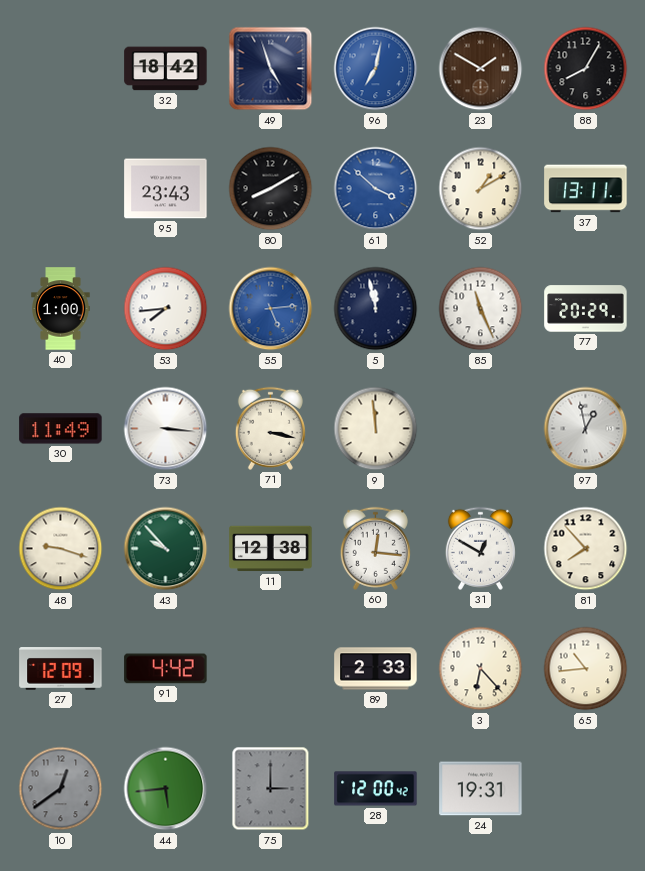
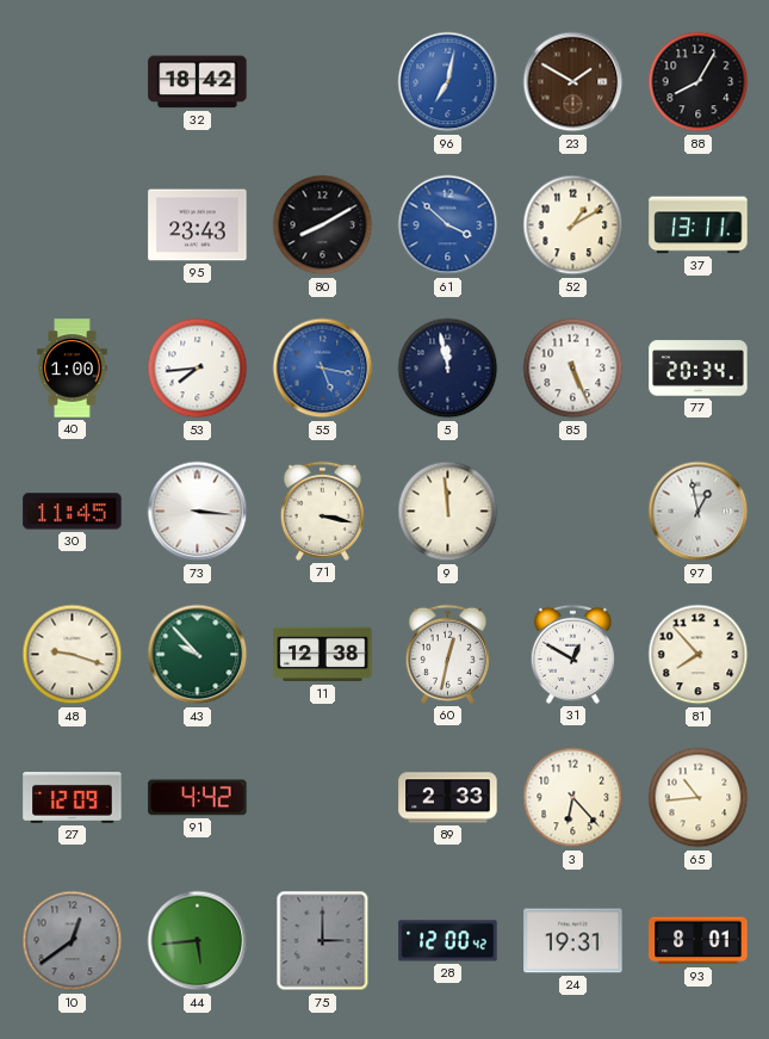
49: 4:57 -> none (271, 69)
55: 5:14 -> 5:17 (323, 369)
85: 11:26 -> 5:26 (573, 369)
77: 20:29 -> 20:34 (699, 369)
30: 11:49 -> 11:45 (73, 512)
60: 12:16 -> 12:32 (447, 654)
93: none -> 8:01 (699, 941)
